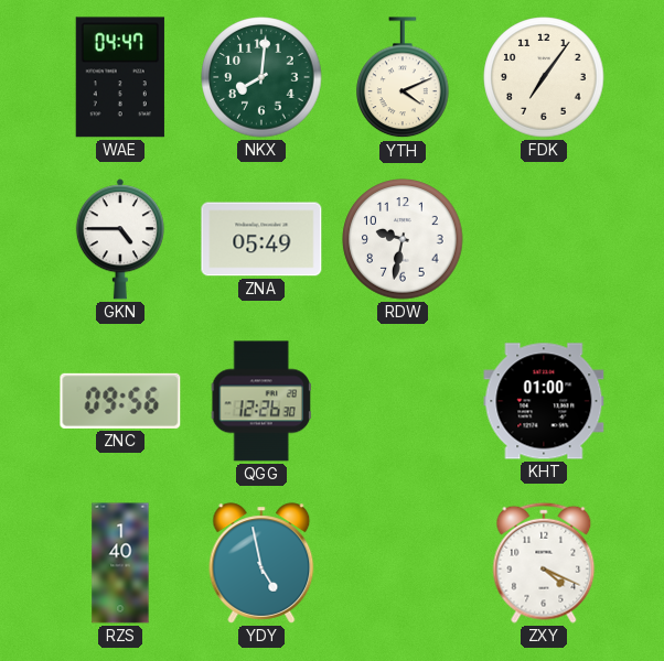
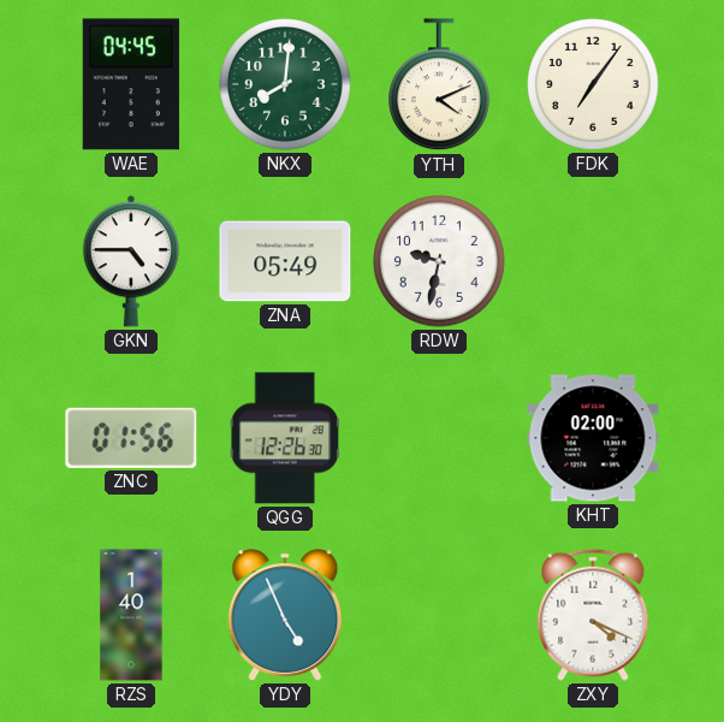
WAE: 04:47 -> 04:45 (131, 84)
ZNC: 09:56 -> 01:56 (131, 438)
KHT: 01:00 -> 02:00 (593, 438)
YDY: 4:58 -> 4:56 (285, 615)
